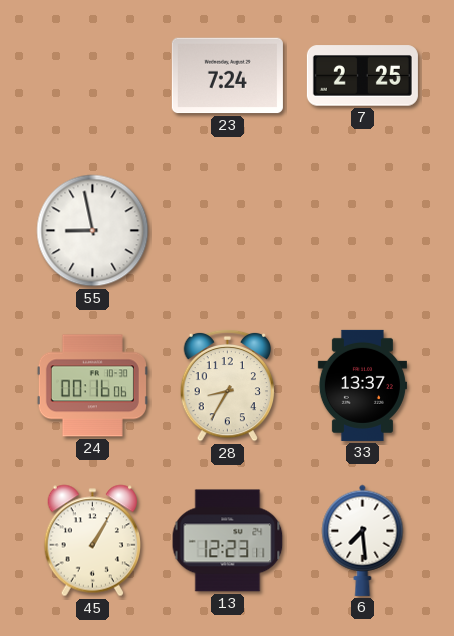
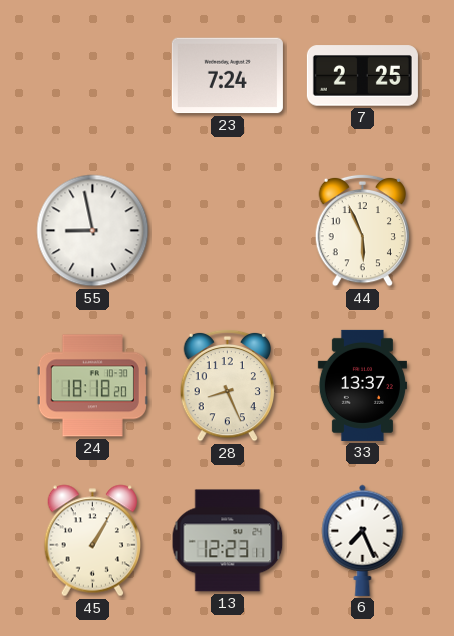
44: none -> 5:56 (362, 230)
24: 00:16 -> 18:18 (92, 386)
28: 8:35 -> 8:26 (227, 385)
6: 7:29 -> 7:26 (363, 540)
